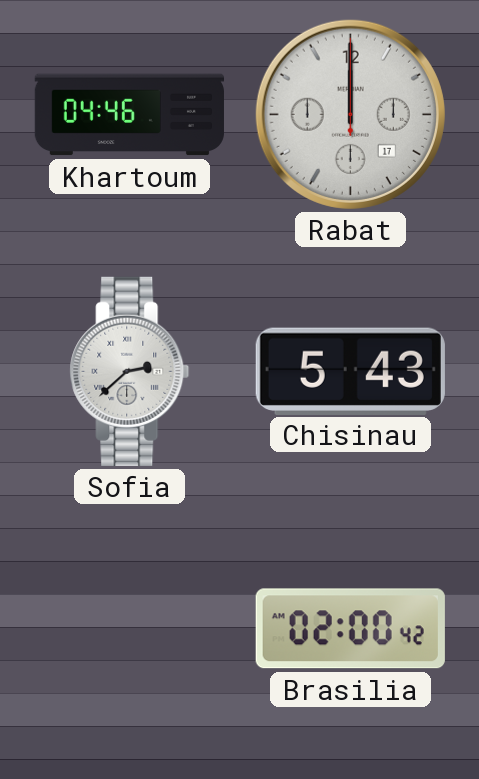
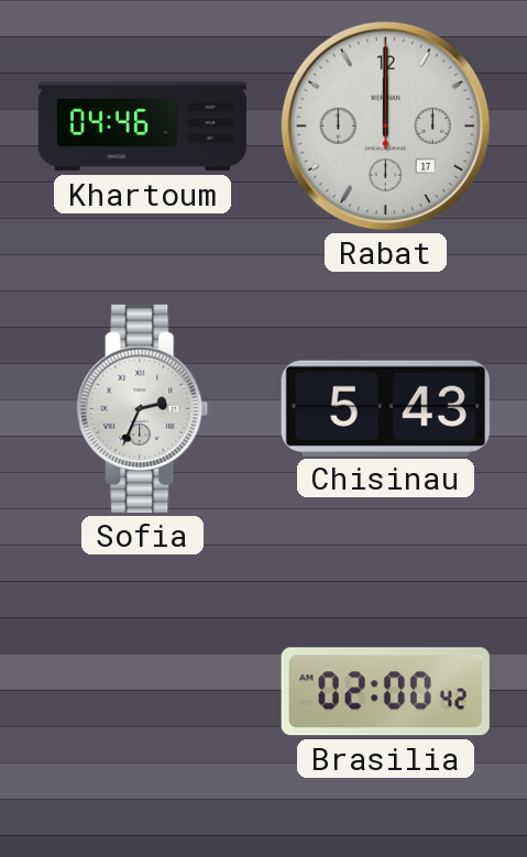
Sofia: 2:38 -> 2:34 (143, 408)
